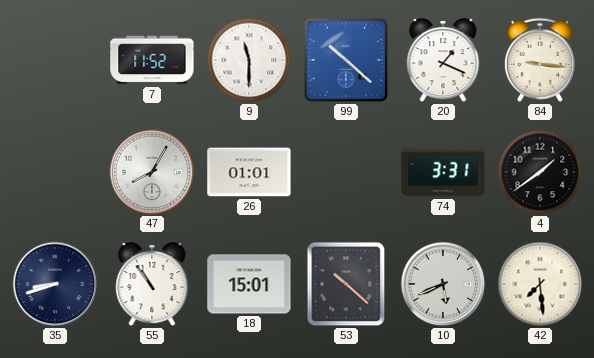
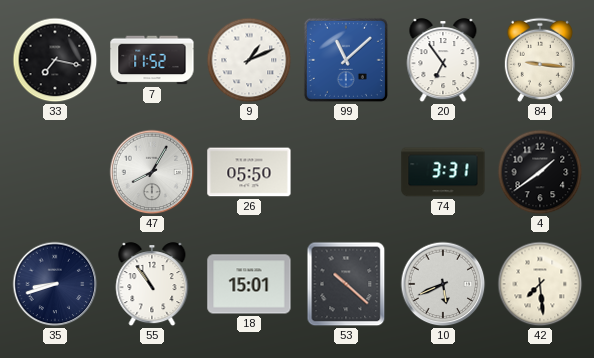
33: none -> 7:17 (55, 60)
9: 11:30 -> 1:11 (249, 60)
99: 10:22 -> 11:08 (346, 60)
20: 1:19 -> 6:54 (443, 61)
26: 01:01 -> 05:50 (249, 172)
